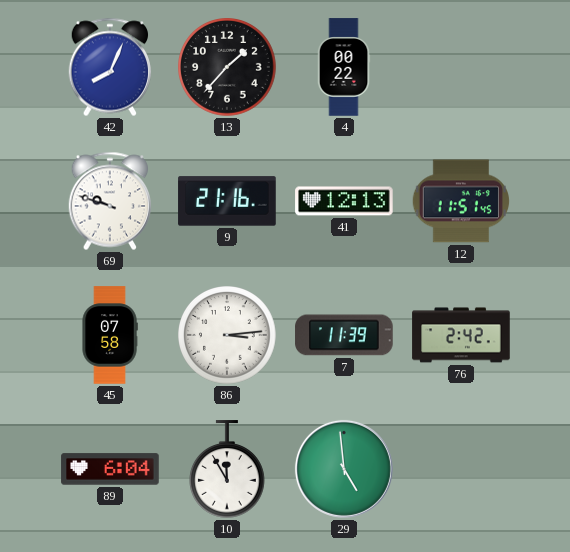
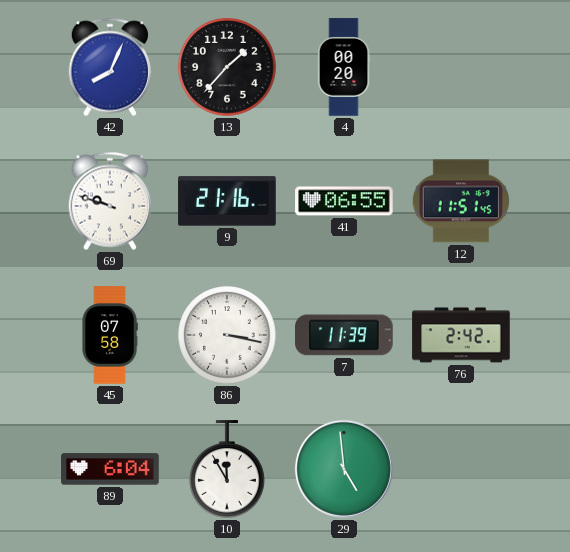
4: 00:22 -> 00:20 (344, 67)
41: 12:13 -> 06:55 (344, 201)
86: 3:14 -> 3:17 (228, 336)
